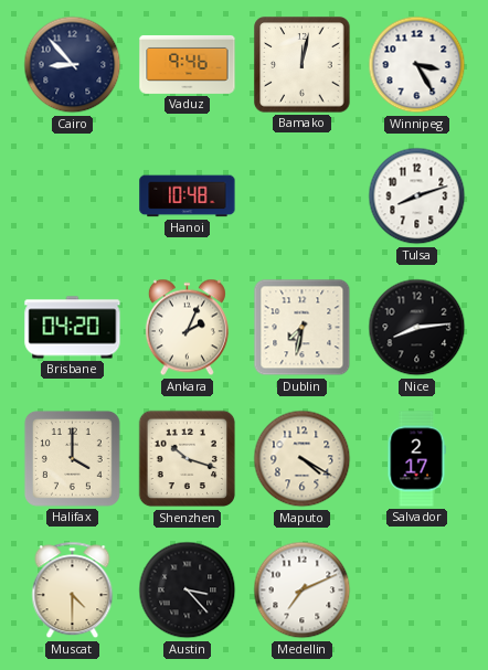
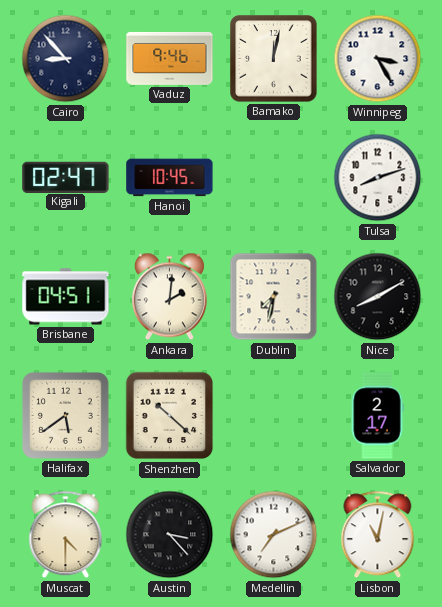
Kigali: none -> 02:47 (66, 177)
Hanoi: 10:48 -> 10:45 (170, 178)
Brisbane: 04:20 -> 04:51 (66, 297)
Ankara: 2:04 -> 2:01 (169, 297)
Nice: 8:14 -> 8:10 (378, 297)
Halifax: 4:00 -> 5:39 (65, 415)
Shenzhen: 10:18 -> 10:22 (170, 416)
Maputo: 4:20 -> none (303, 459)
Lisbon: none -> 11:02 (378, 535)
